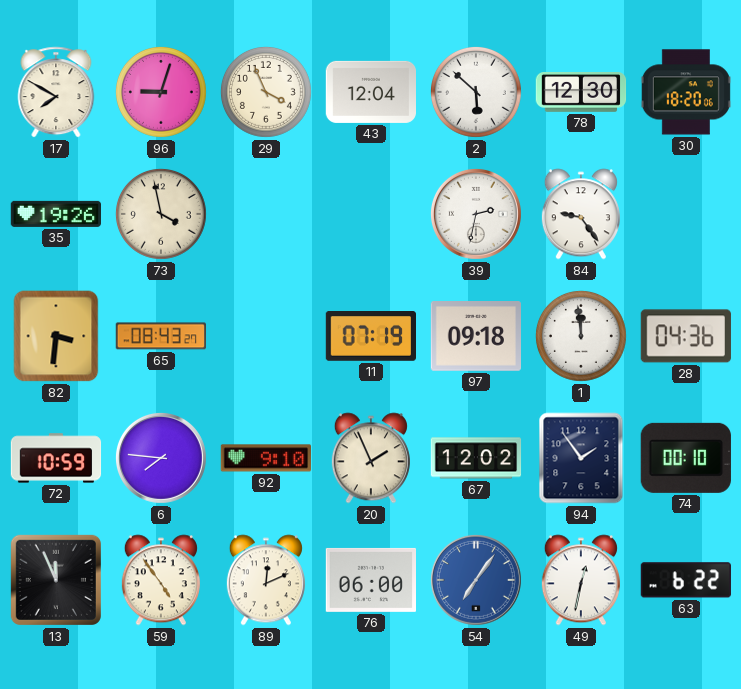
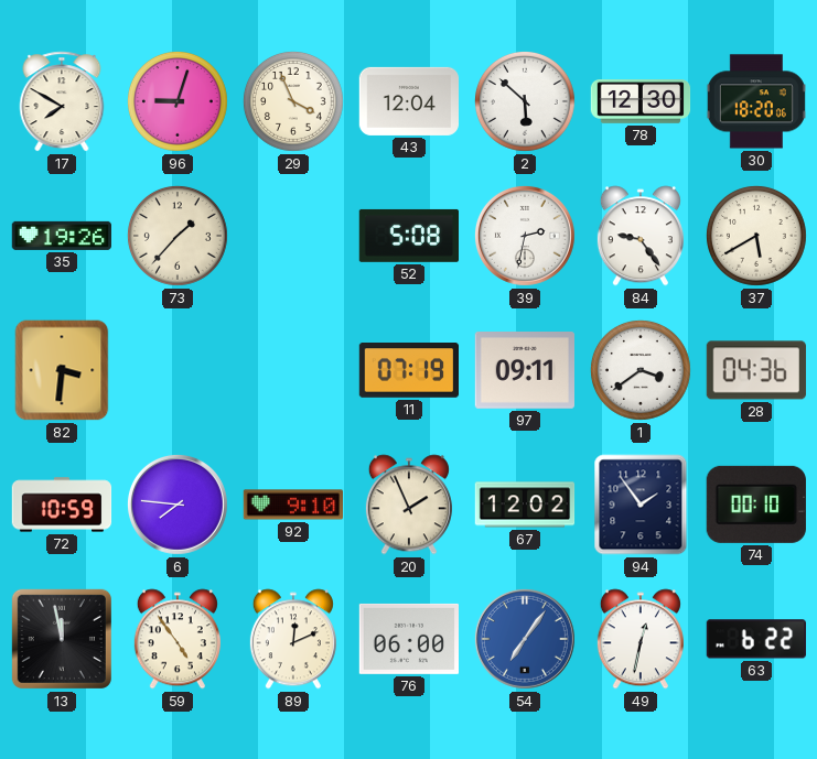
73: 3:58 -> 1:37 (178, 236)
52: none -> 5:08 (408, 236)
37: none -> 5:40 (756, 236)
65: 08:43 -> none (160, 336)
97: 09:18 -> 09:11 (524, 371)
1: 11:59 -> 3:39 (641, 370)
13: 11:56 -> 11:58 (62, 639)
